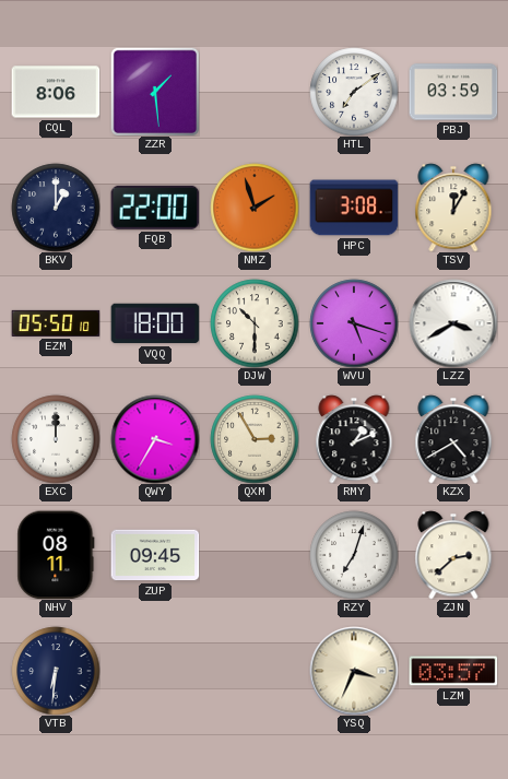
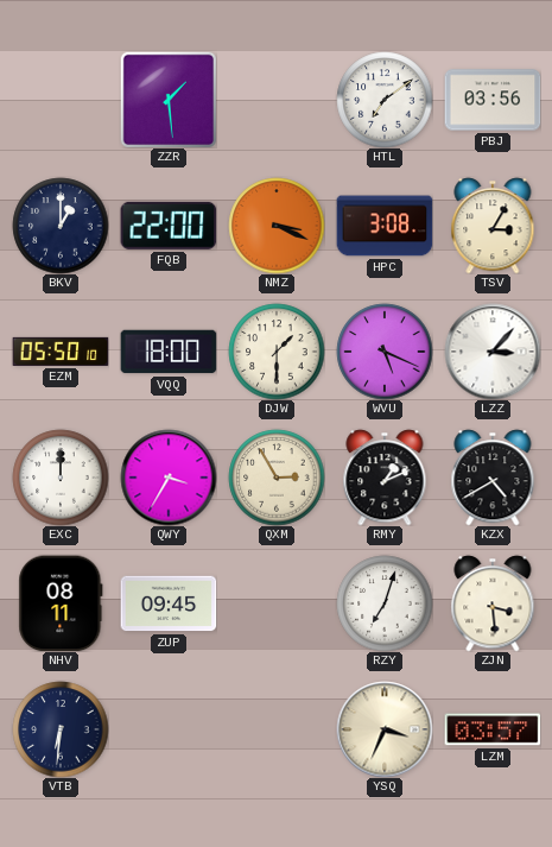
CQL: 8:06 -> none (56, 92)
PBJ: 03:59 -> 03:56 (493, 100)
NMZ: 1:57 -> 3:19 (277, 226)
TSV: 12:05 -> 3:05 (493, 226)
DJW: 10:30 -> 1:30 (277, 352)
WVU: 5:18 -> 5:19 (385, 352)
LZZ: 3:40 -> 3:07 (493, 352)
ZJN: 2:38 -> 3:29 (493, 603)
